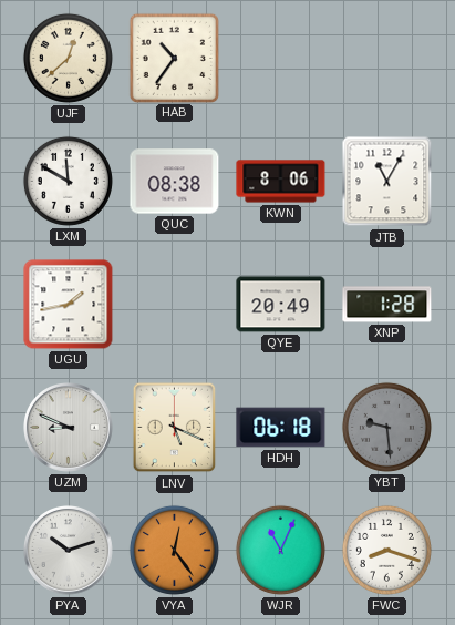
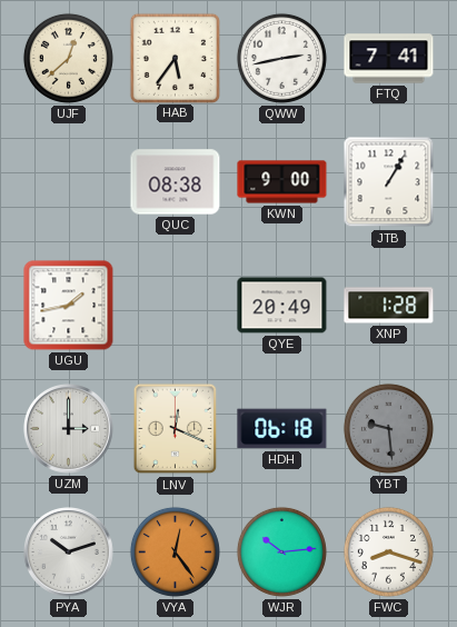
HAB: 10:36 -> 5:36 (175, 58)
QWW: none -> 2:43 (281, 58)
FTQ: none -> 7:41 (389, 59)
LXM: 11:50 -> none (68, 181)
KWN: 8:06 -> 9:00 (282, 182)
JTB: 11:05 -> 1:05 (389, 182)
UZM: 8:49 -> 3:00 (69, 429)
LNV: 5:19 -> 12:19 (176, 429)
WJR: 11:04 -> 10:14 (281, 551)
